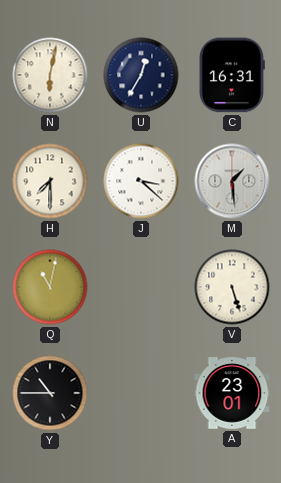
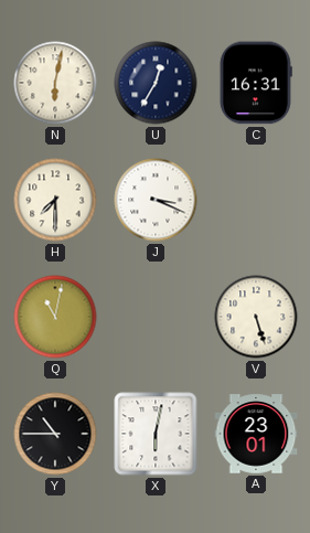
J: 3:22 -> 3:19 (156, 200)
M: 1:29 -> none (232, 181)
X: none -> 6:02 (156, 434)
